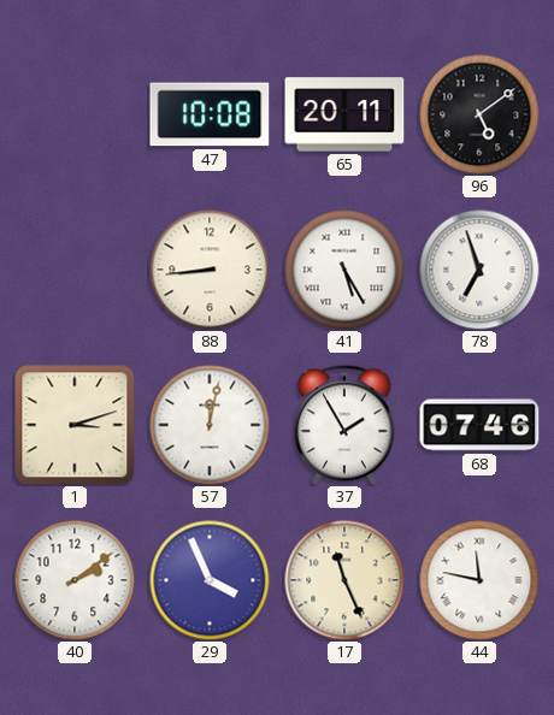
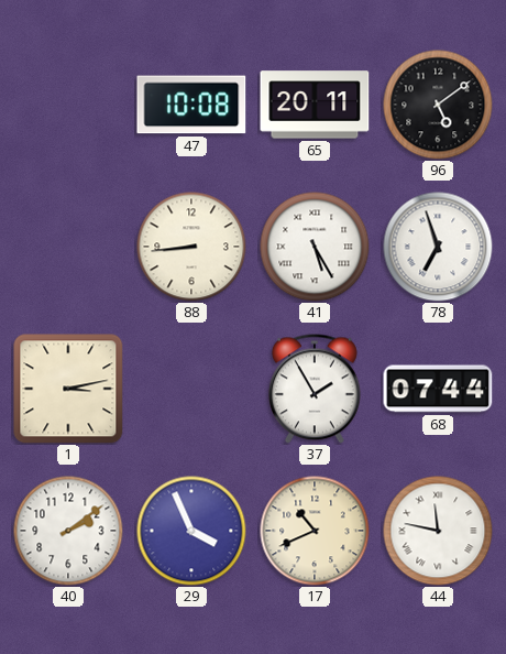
1: 3:12 -> 3:13 (68, 389)
57: 12:02 -> none (210, 425)
68: 07:46 -> 07:44 (438, 389)
17: 11:26 -> 10:41 (315, 531)
